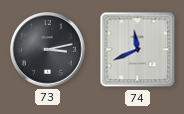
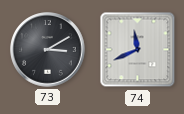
73: 3:13 -> 3:10 (48, 50)
